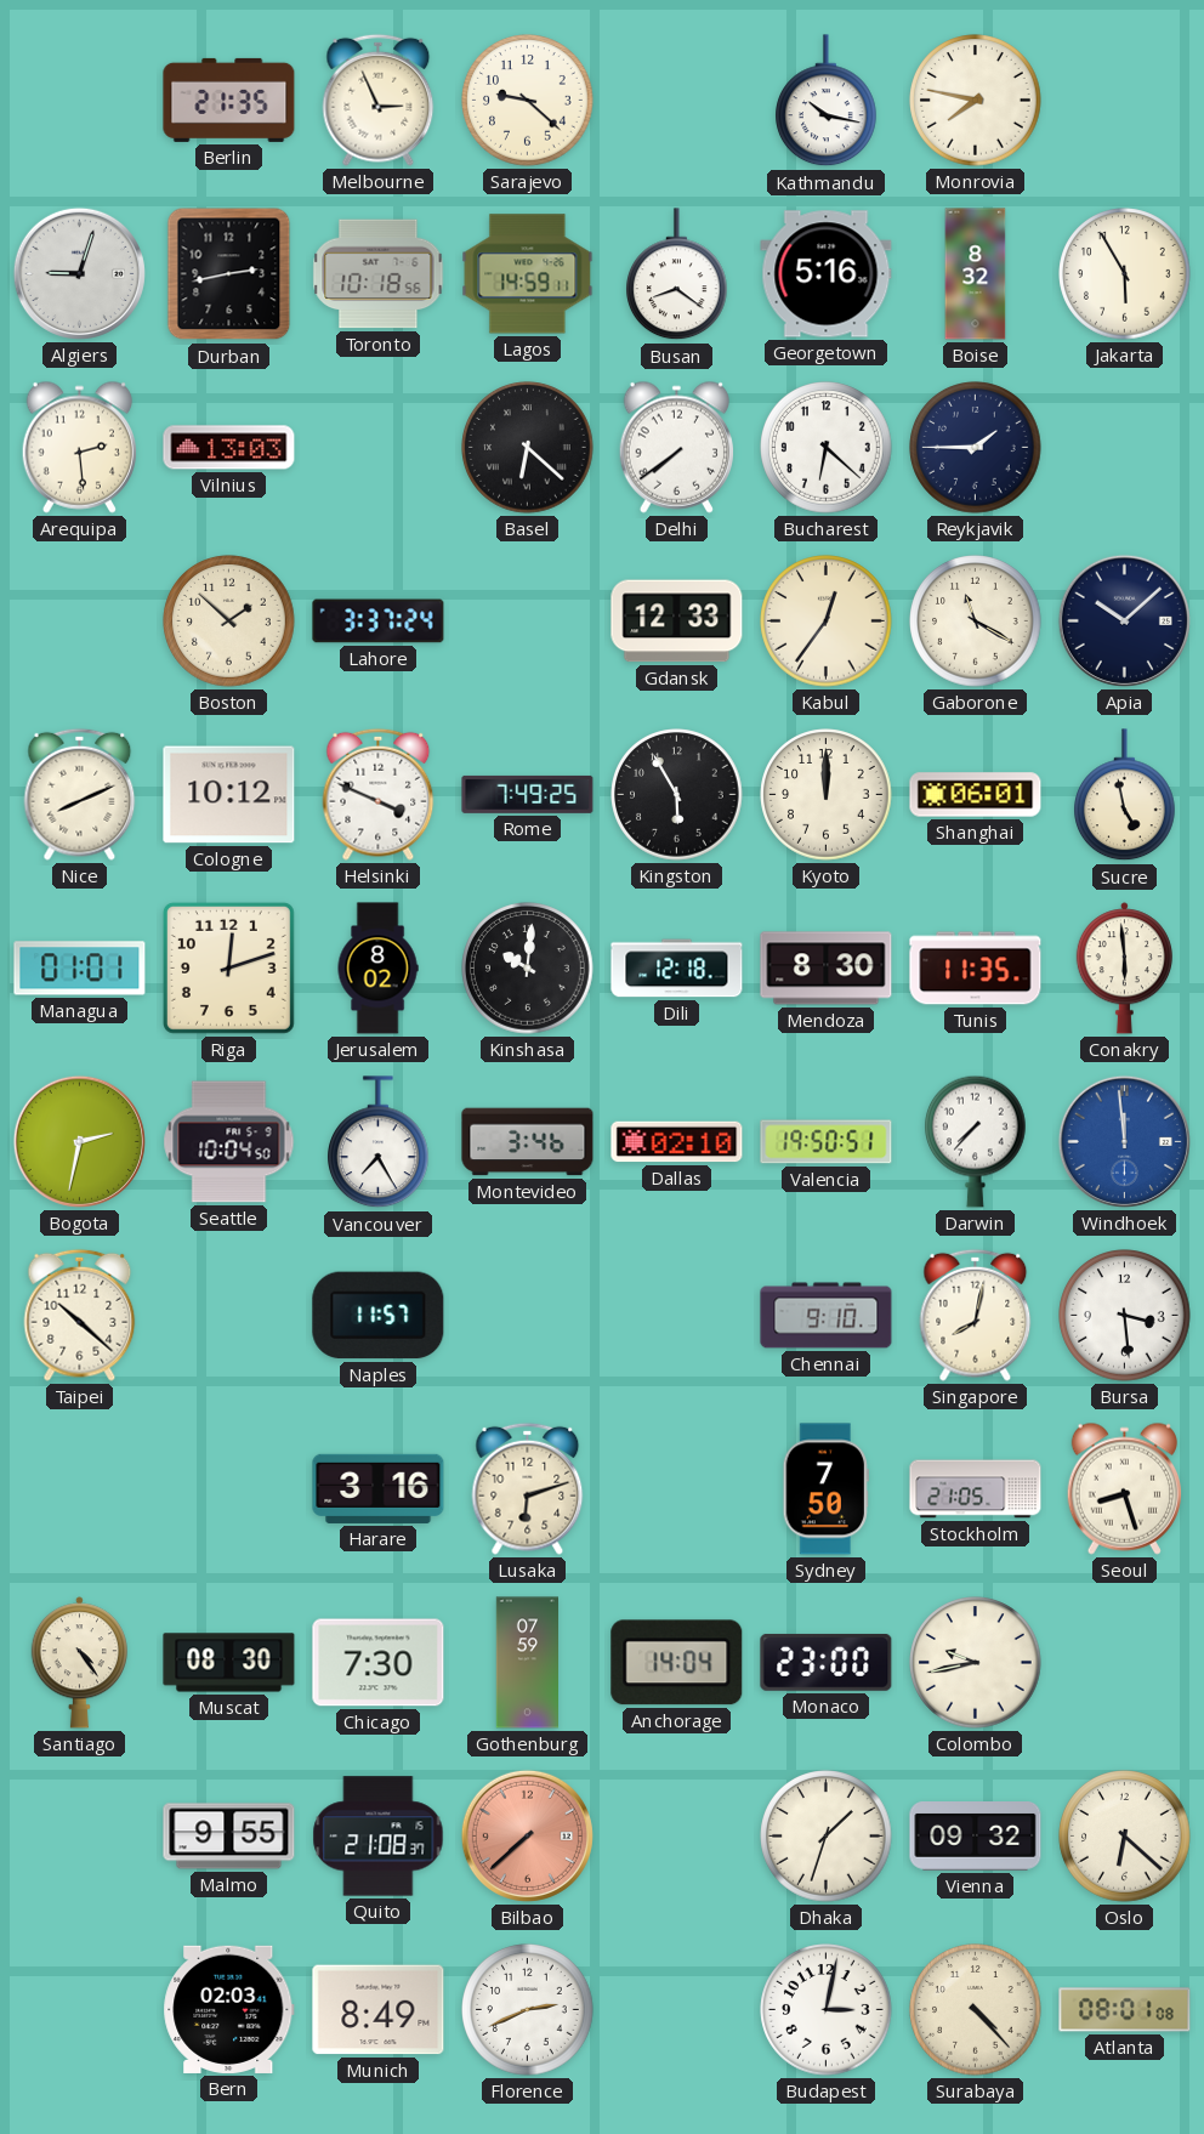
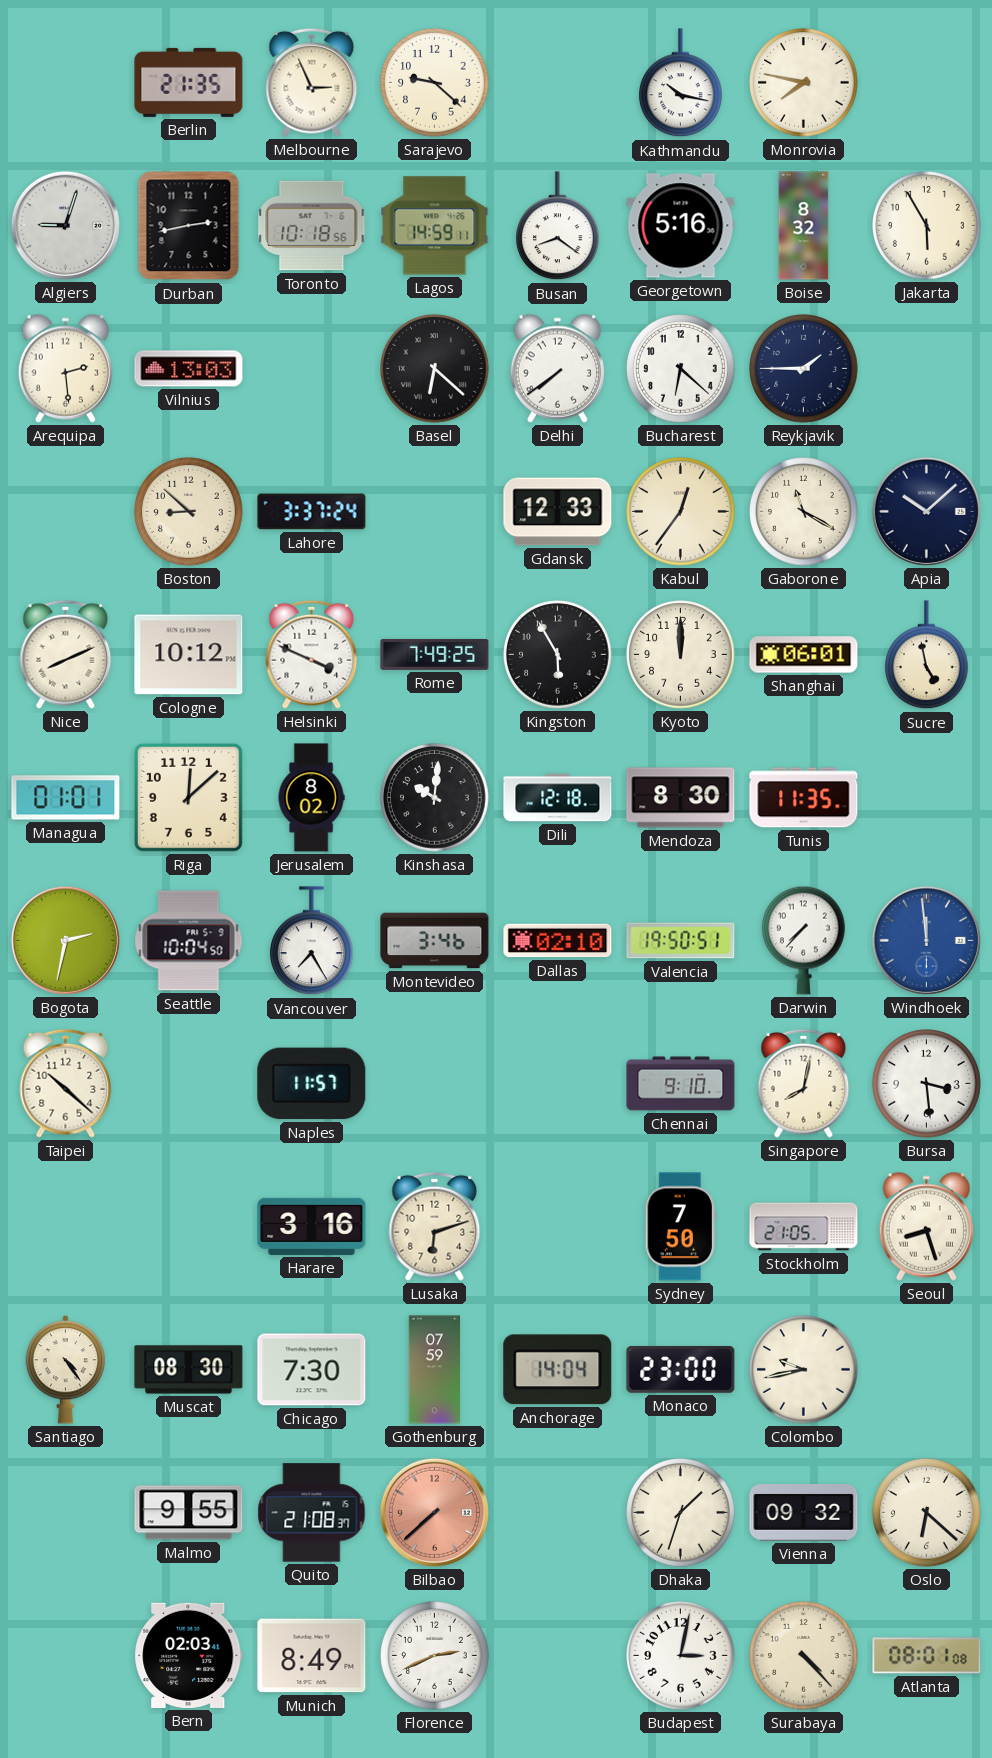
Boston: 1:52 -> 8:52 (189, 512)
Riga: 12:12 -> 12:08 (188, 797)
Conakry: 5:59 -> none (1124, 969)
